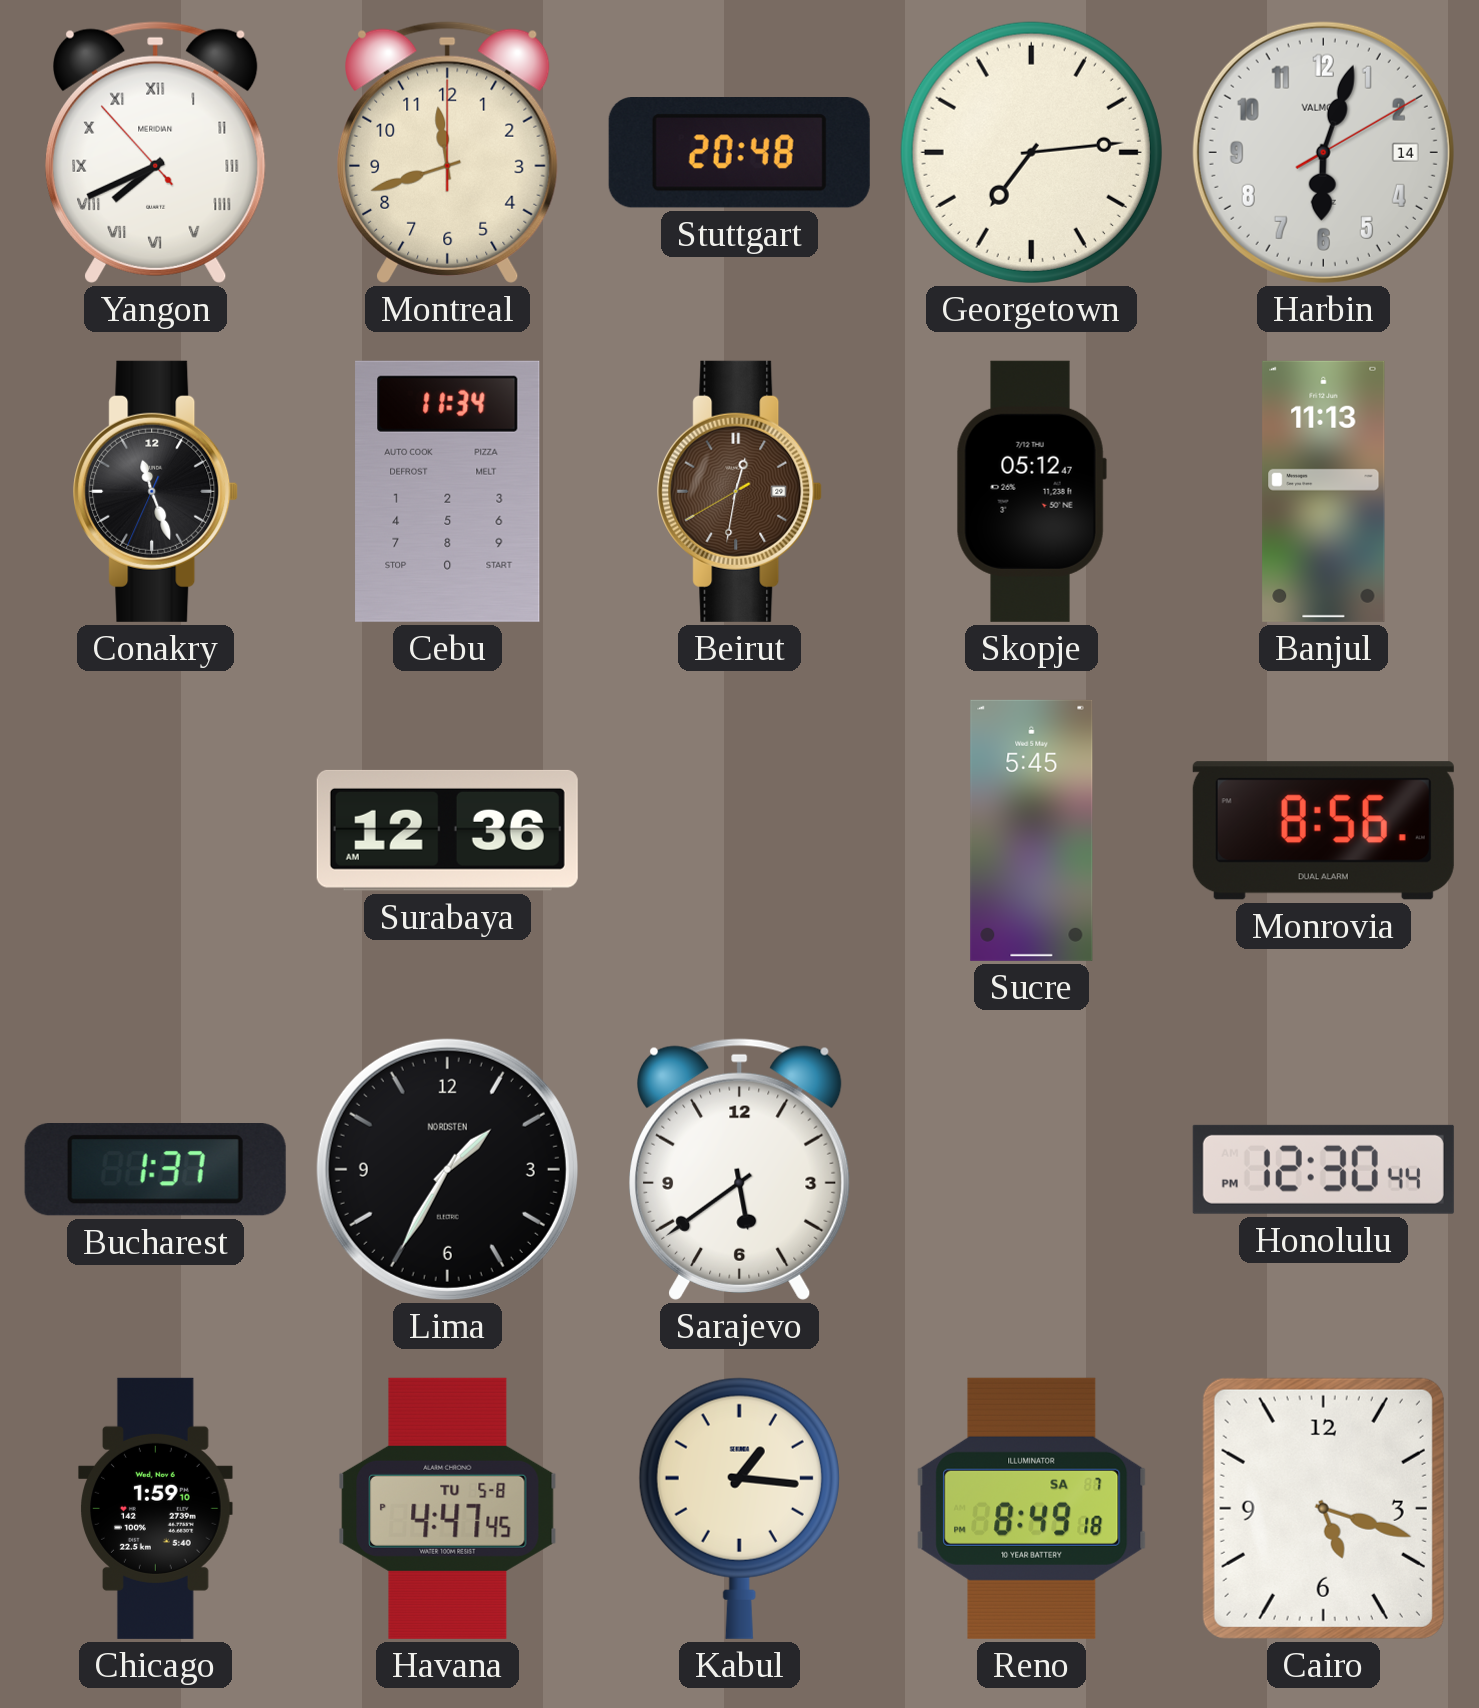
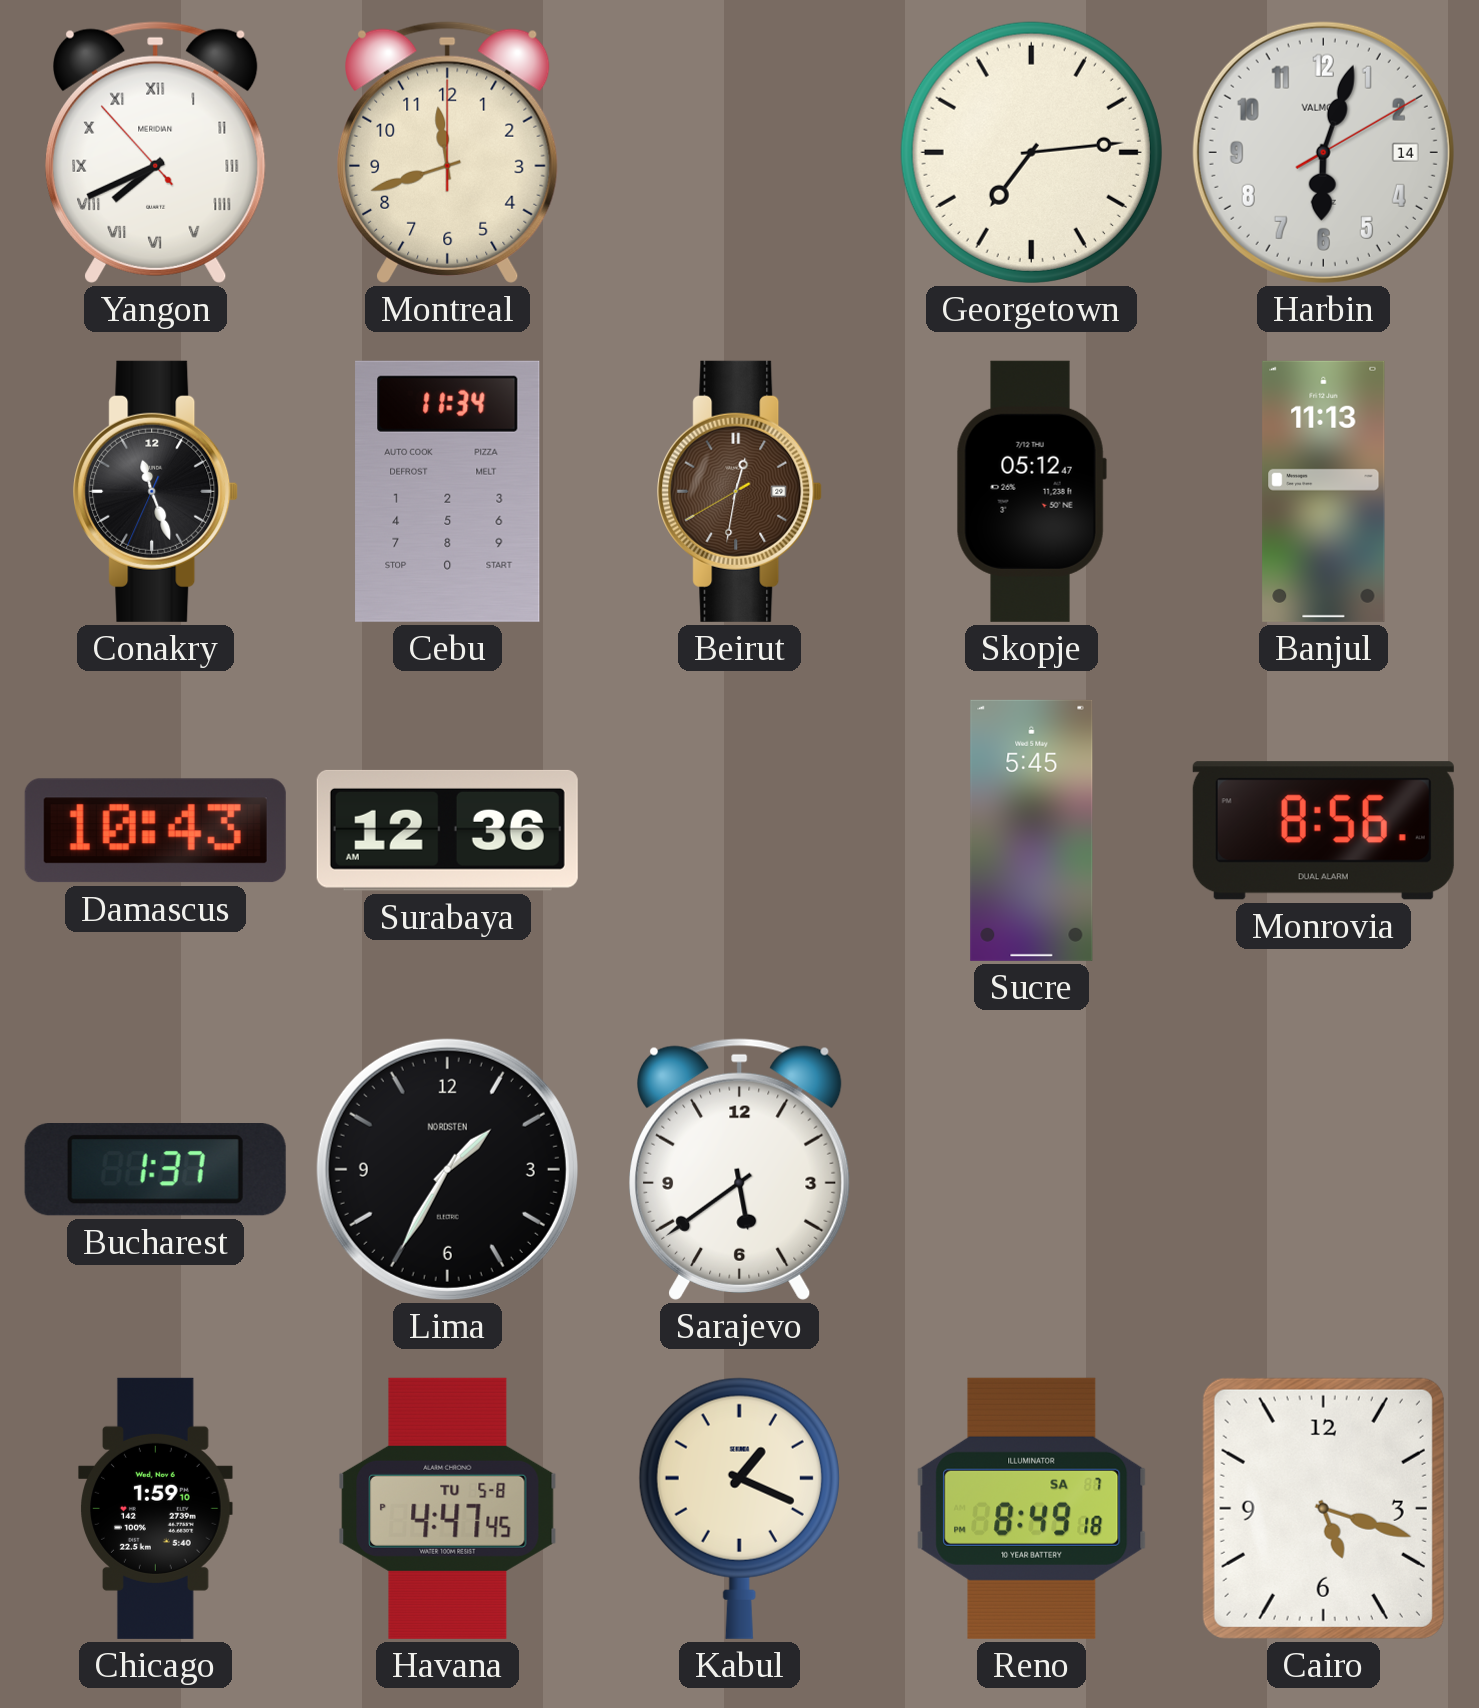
Stuttgart: 20:48 -> none (739, 152)
Damascus: none -> 10:43 (155, 831)
Honolulu: 12:30 -> none (1323, 1169)
Kabul: 1:16 -> 1:19 (739, 1508)
